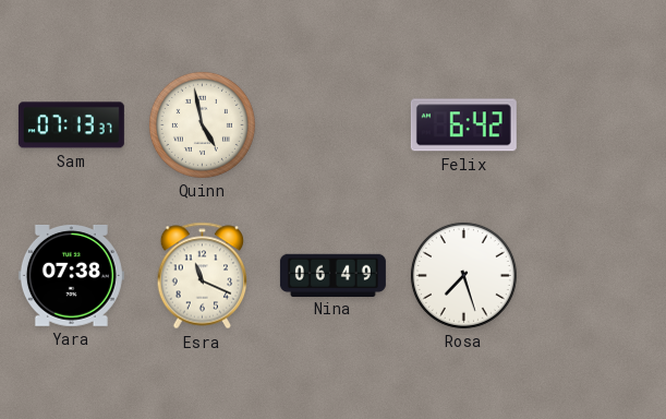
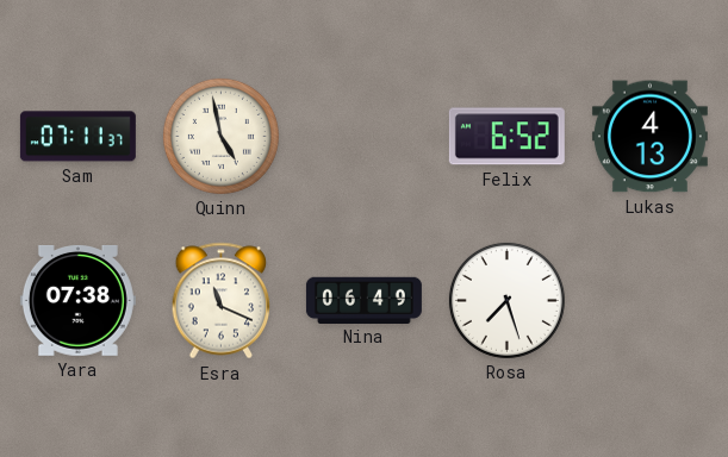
Sam: 07:13 -> 07:11 (77, 137)
Felix: 6:42 -> 6:52 (506, 137)
Lukas: none -> 4:13 (649, 137)
